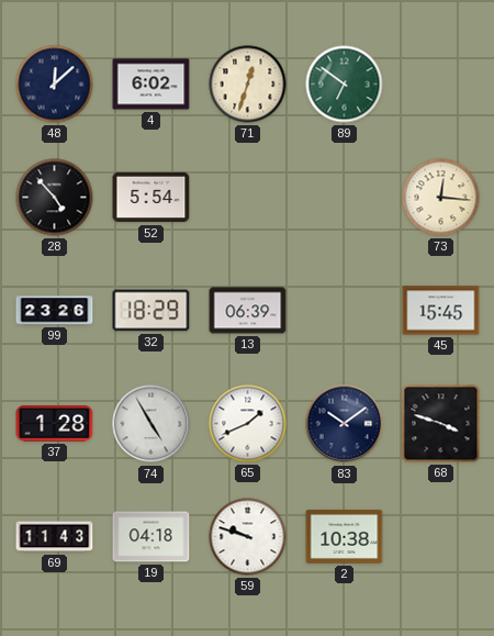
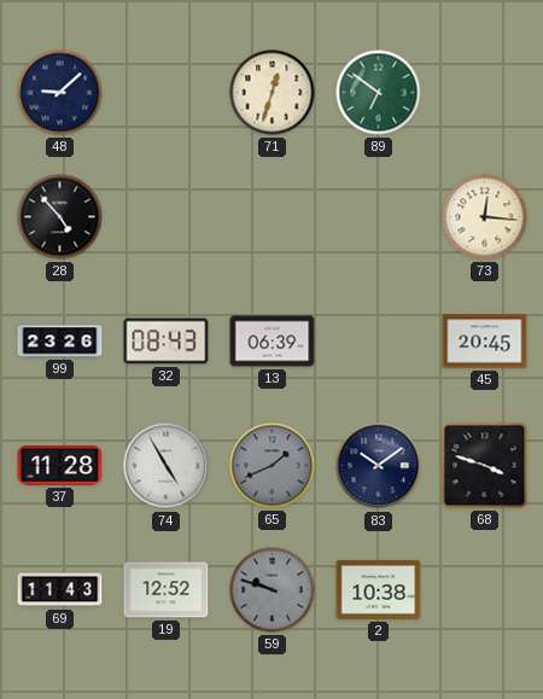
48: 12:08 -> 9:08 (60, 93)
4: 6:02 -> none (151, 85)
52: 5:54 -> none (151, 198)
32: 18:29 -> 08:43 (167, 342)
45: 15:45 -> 20:45 (485, 342)
37: 1:28 -> 11:28 (60, 466)
65 dial: white -> grey (273, 466)
19: 04:18 -> 12:52 (167, 590)
59 dial: white -> grey (273, 590)
